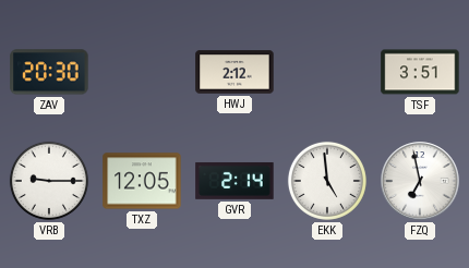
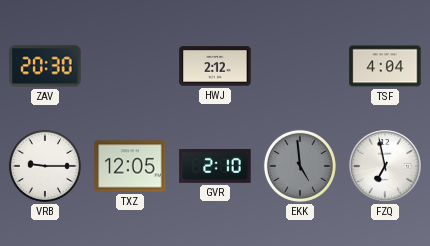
TSF: 3:51 -> 4:04 (385, 66)
GVR: 2:14 -> 2:10 (215, 166)
EKK dial: white -> grey (300, 166)
